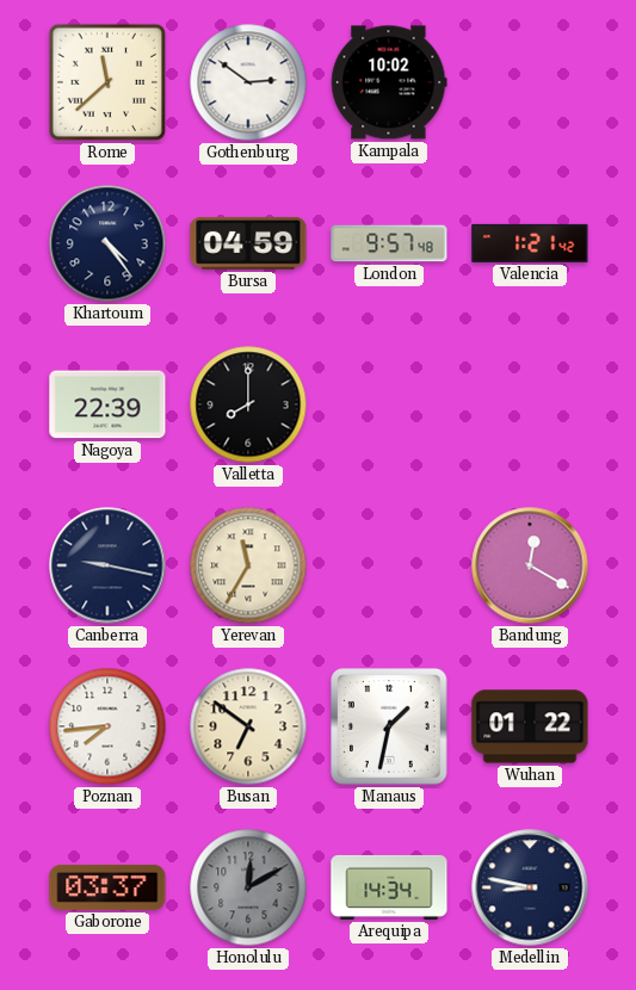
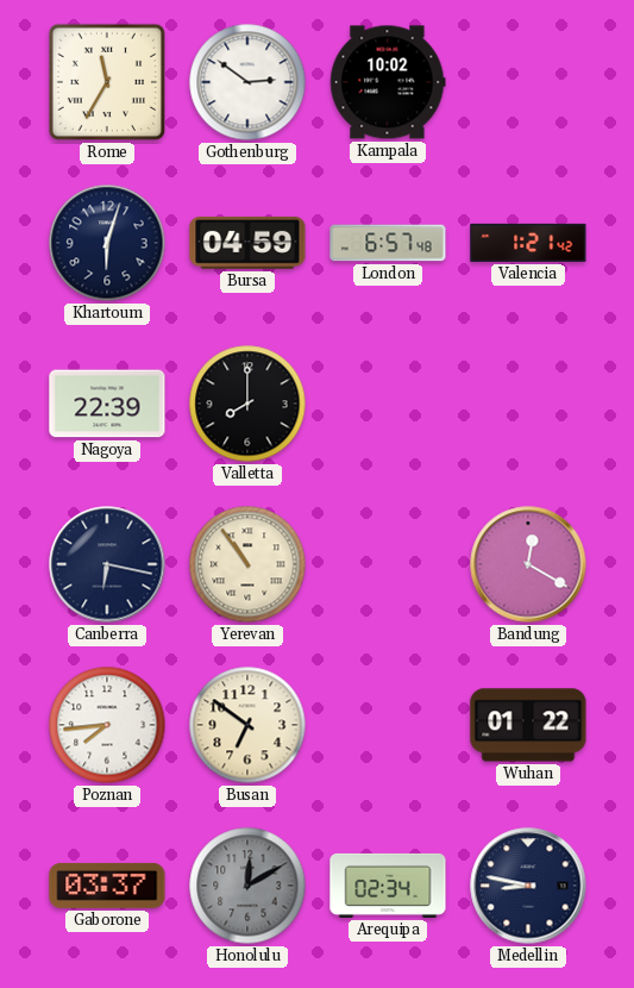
Rome: 11:38 -> 11:35 (107, 82)
Khartoum: 4:24 -> 6:03 (107, 243)
London: 9:57 -> 6:57 (388, 243)
Canberra: 9:17 -> 6:17 (107, 564)
Yerevan: 11:35 -> 10:54 (247, 564)
Manaus: 1:32 -> none (390, 728)
Arequipa: 14:34 -> 02:34 (388, 886)
